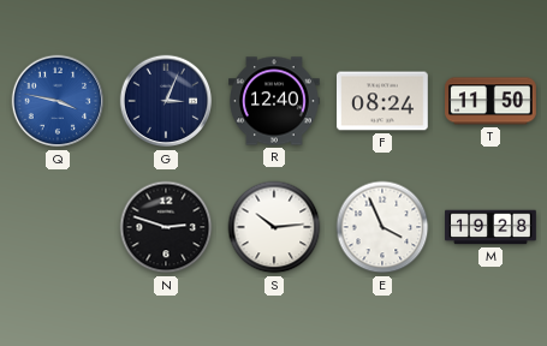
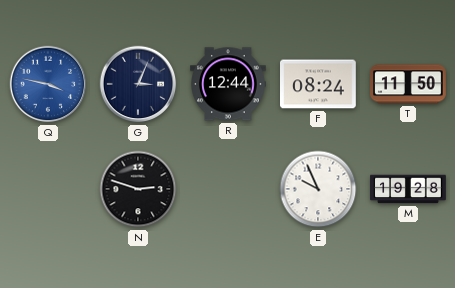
R: 12:40 -> 12:44 (229, 84)
S: 10:14 -> none (274, 227)
E: 3:56 -> 9:56 (318, 189)
